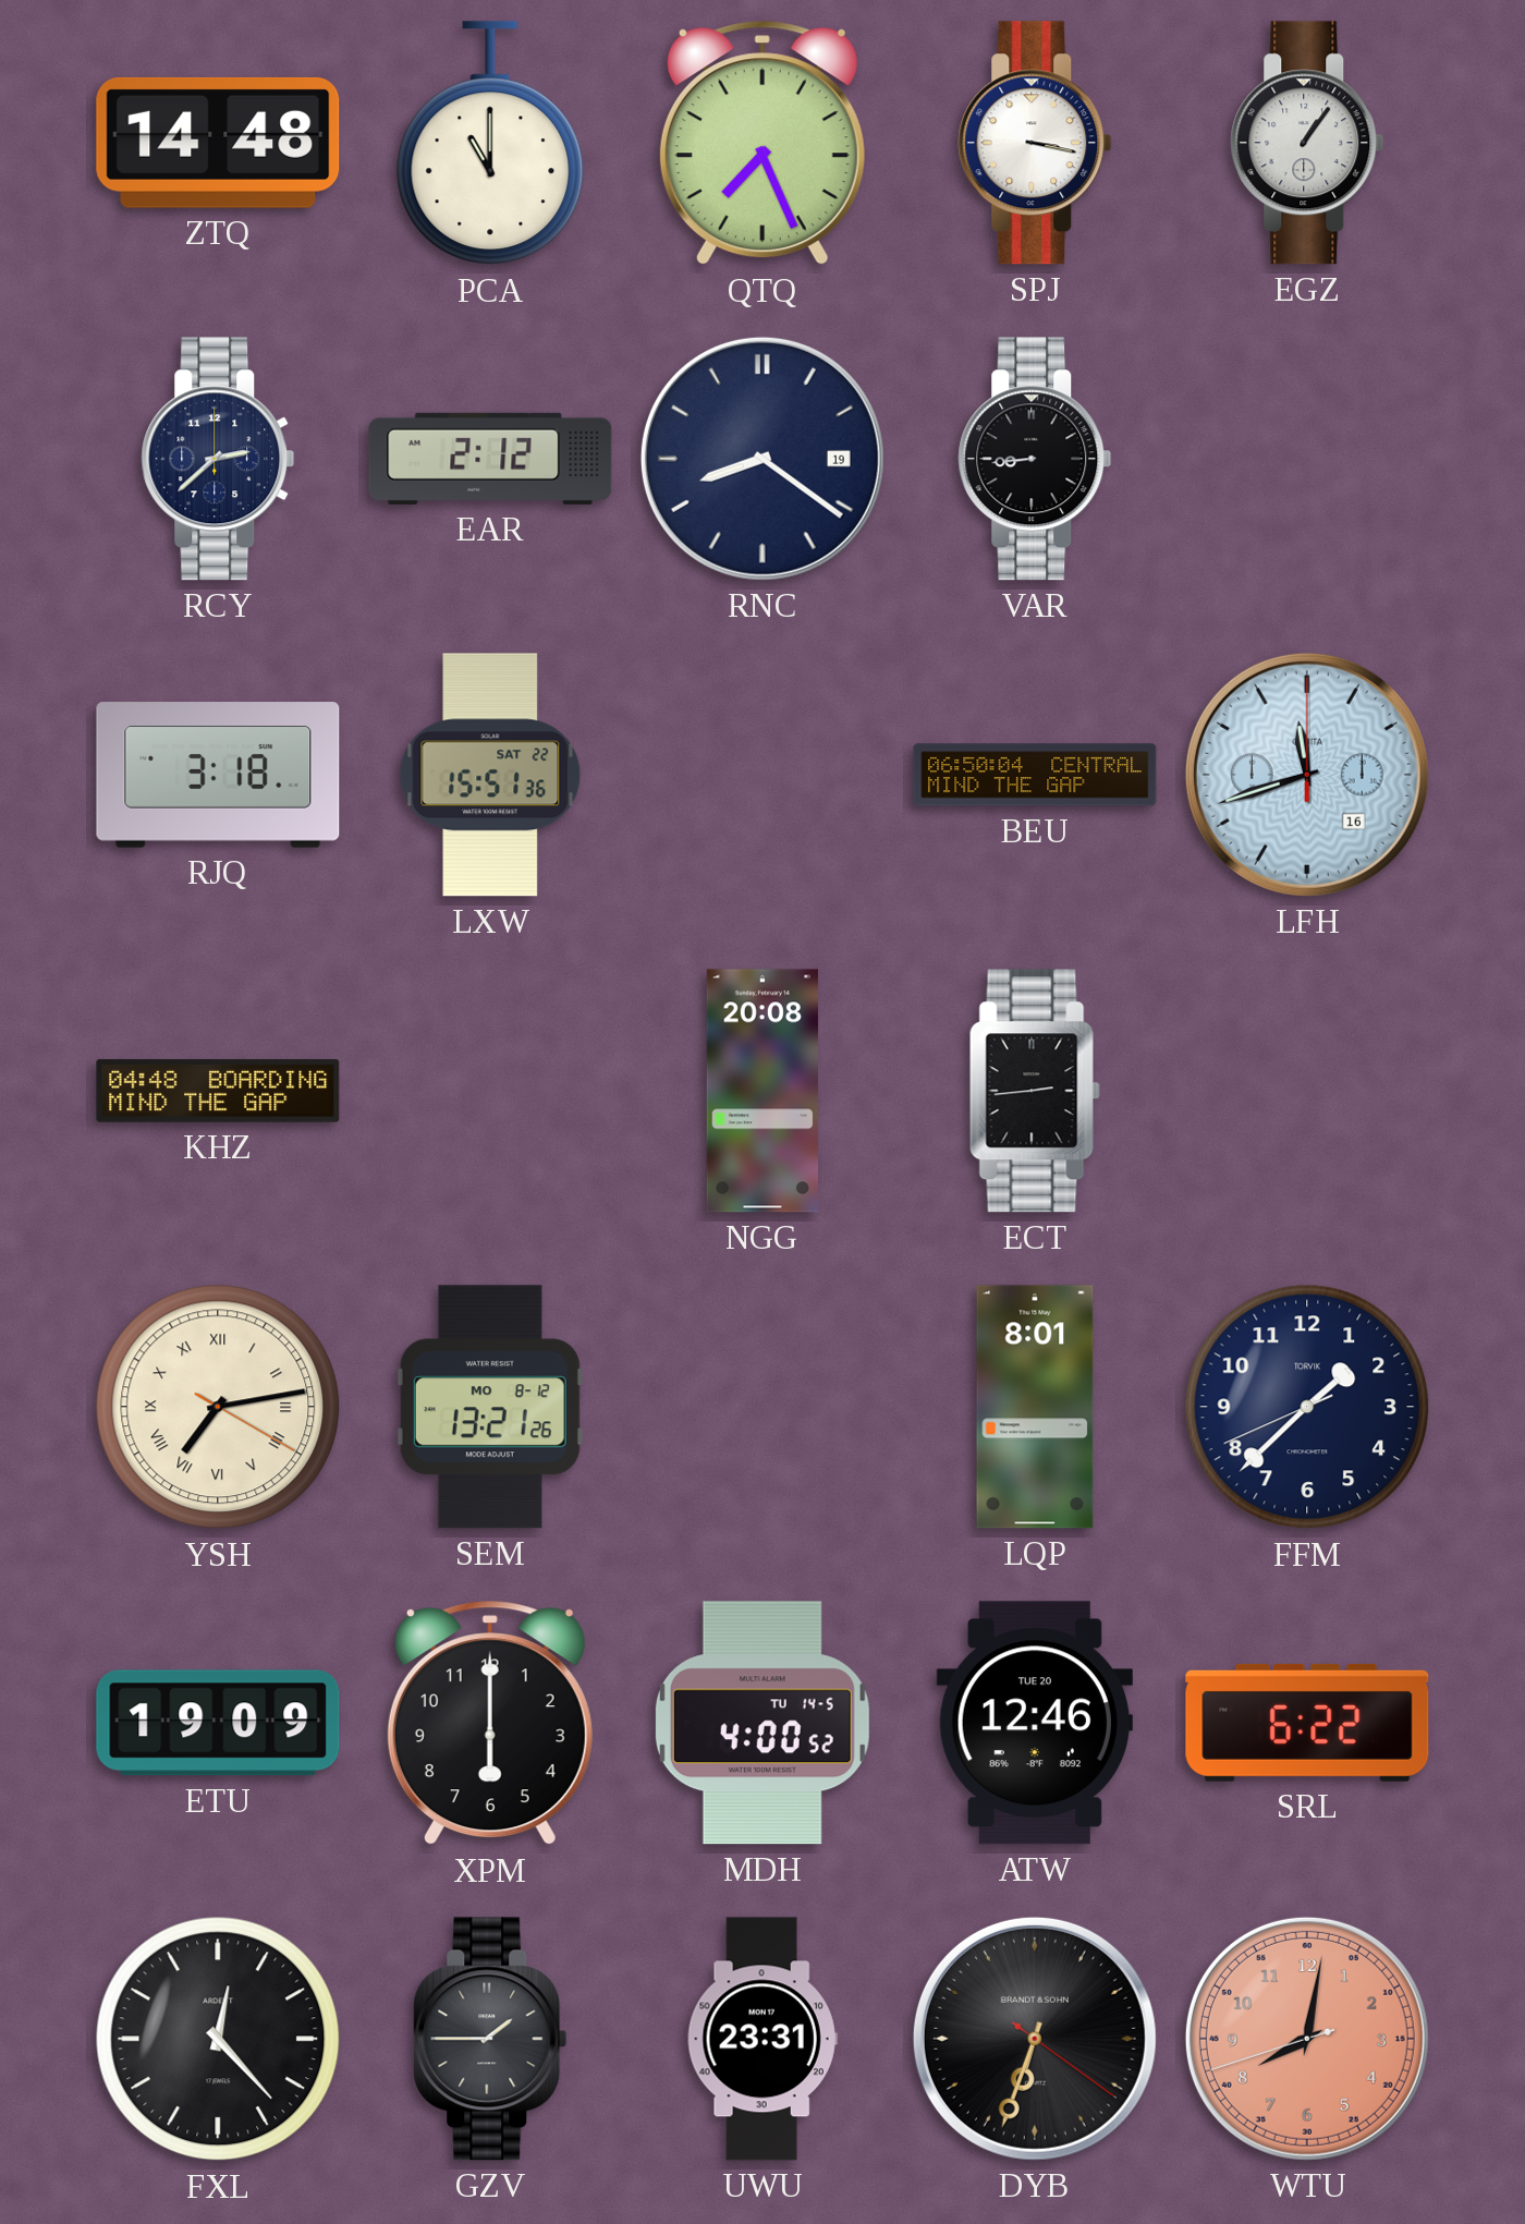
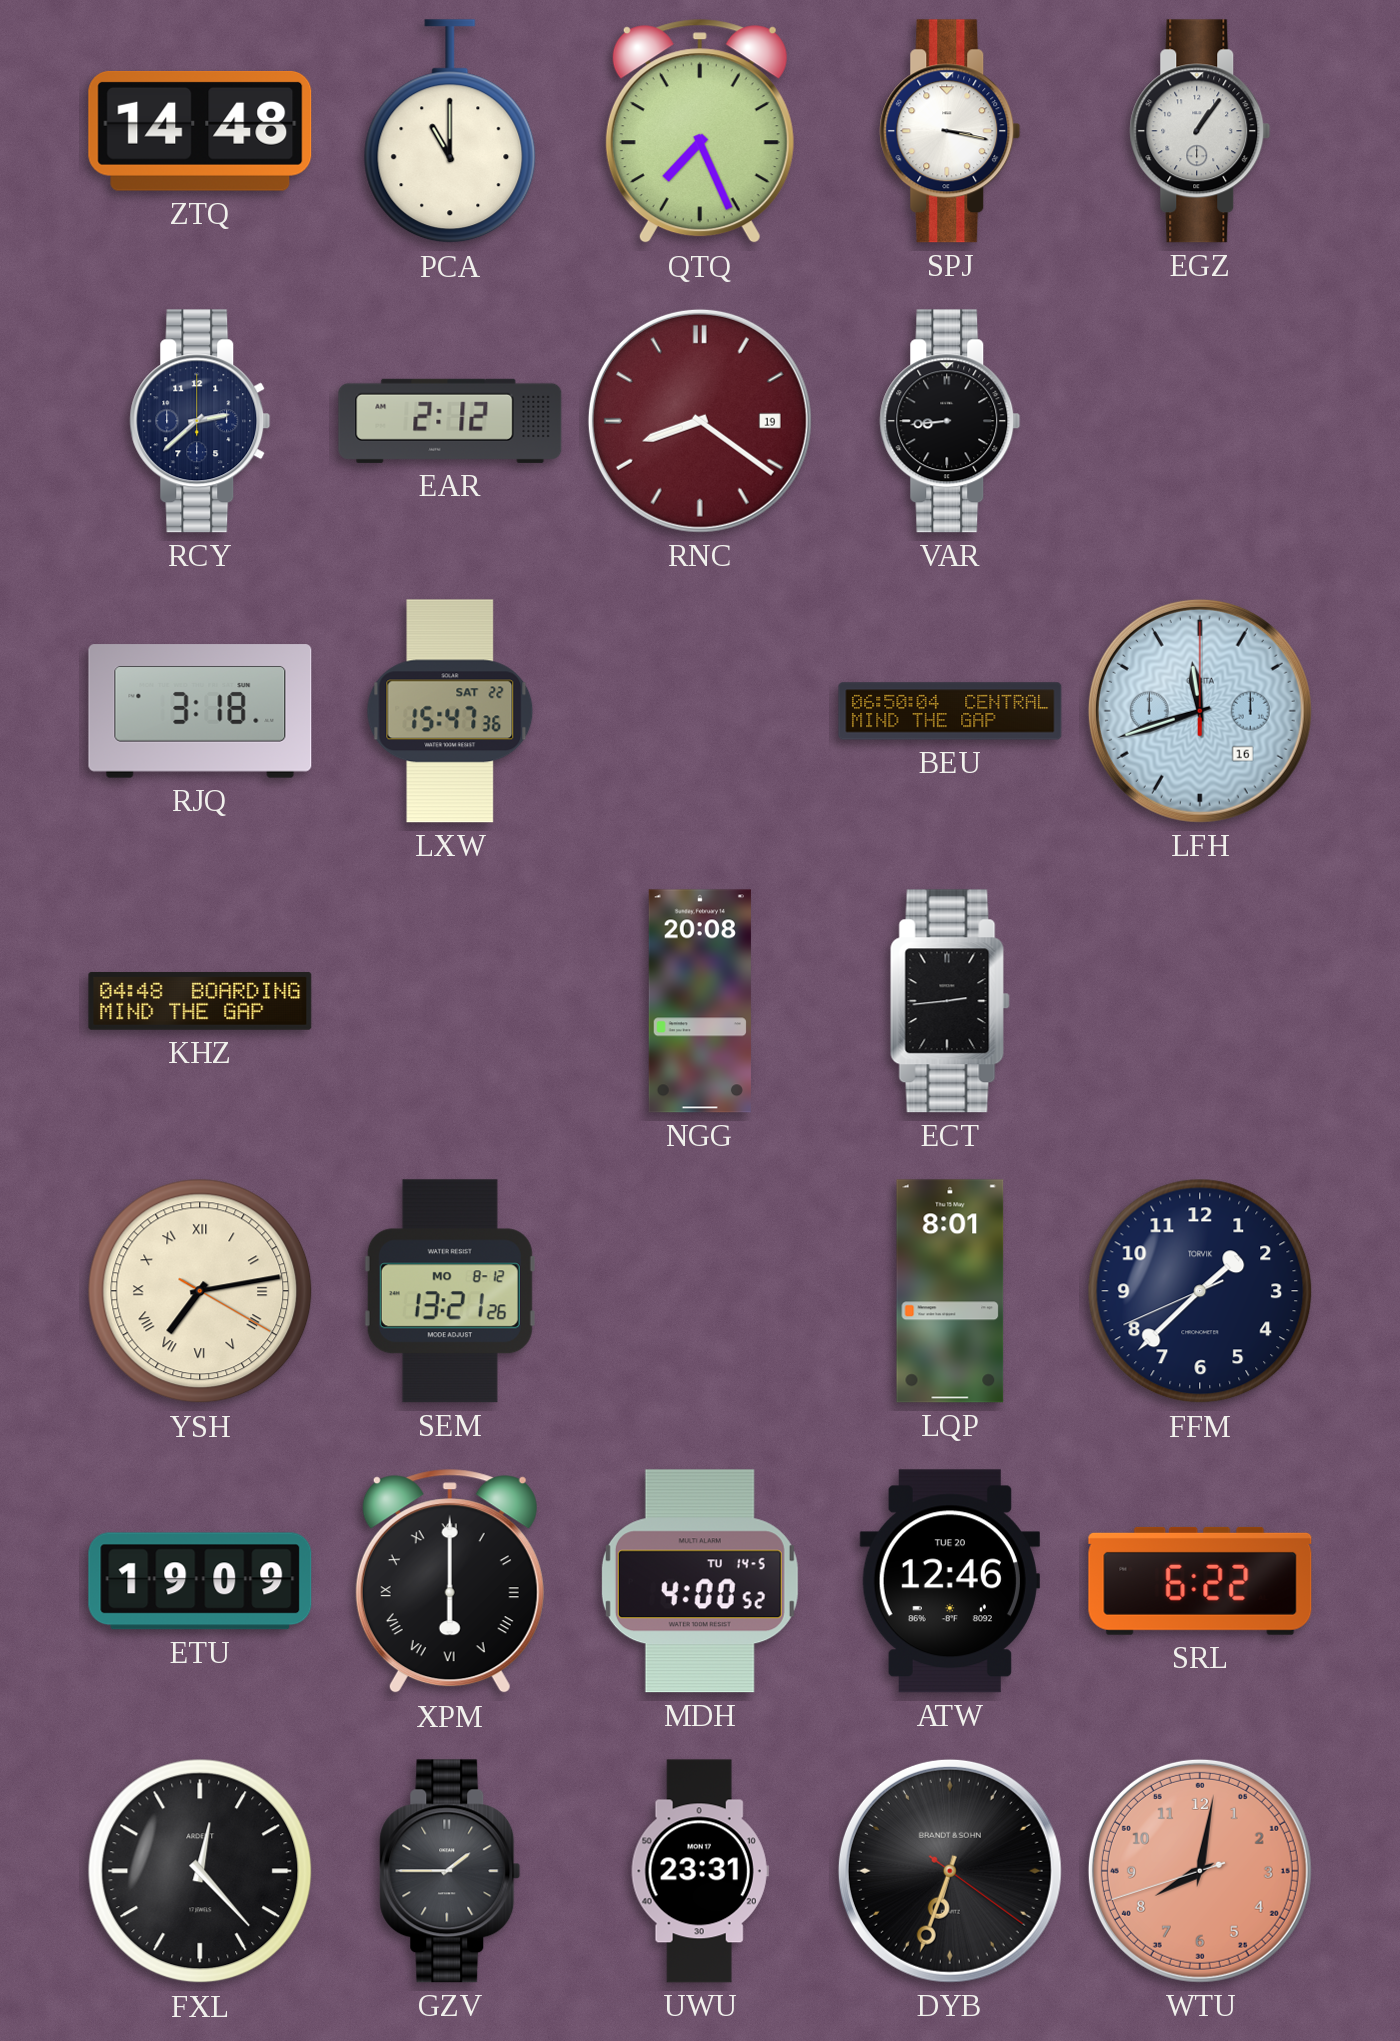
RNC dial: navy -> burgundy (700, 421)
LXW: 15:51 -> 15:47 (450, 711)
XPM numerals: Arabic -> Roman (450, 1582)
